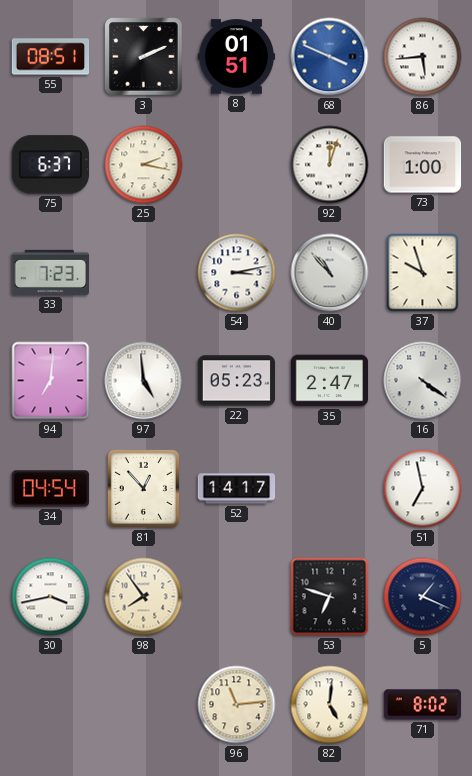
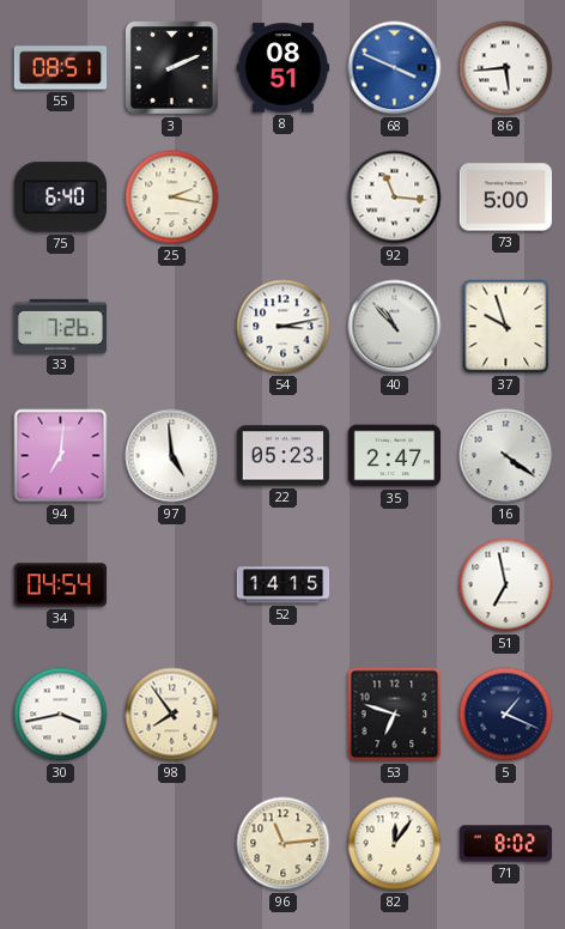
8: 01:51 -> 08:51 (284, 68)
75: 6:37 -> 6:40 (60, 198)
92: 12:03 -> 11:16 (395, 198)
73: 1:00 -> 5:00 (506, 198)
33: 7:23 -> 7:26 (60, 326)
81: 12:53 -> none (143, 488)
52: 14:17 -> 14:15 (284, 585)
82: 5:01 -> 12:06 (395, 844)
